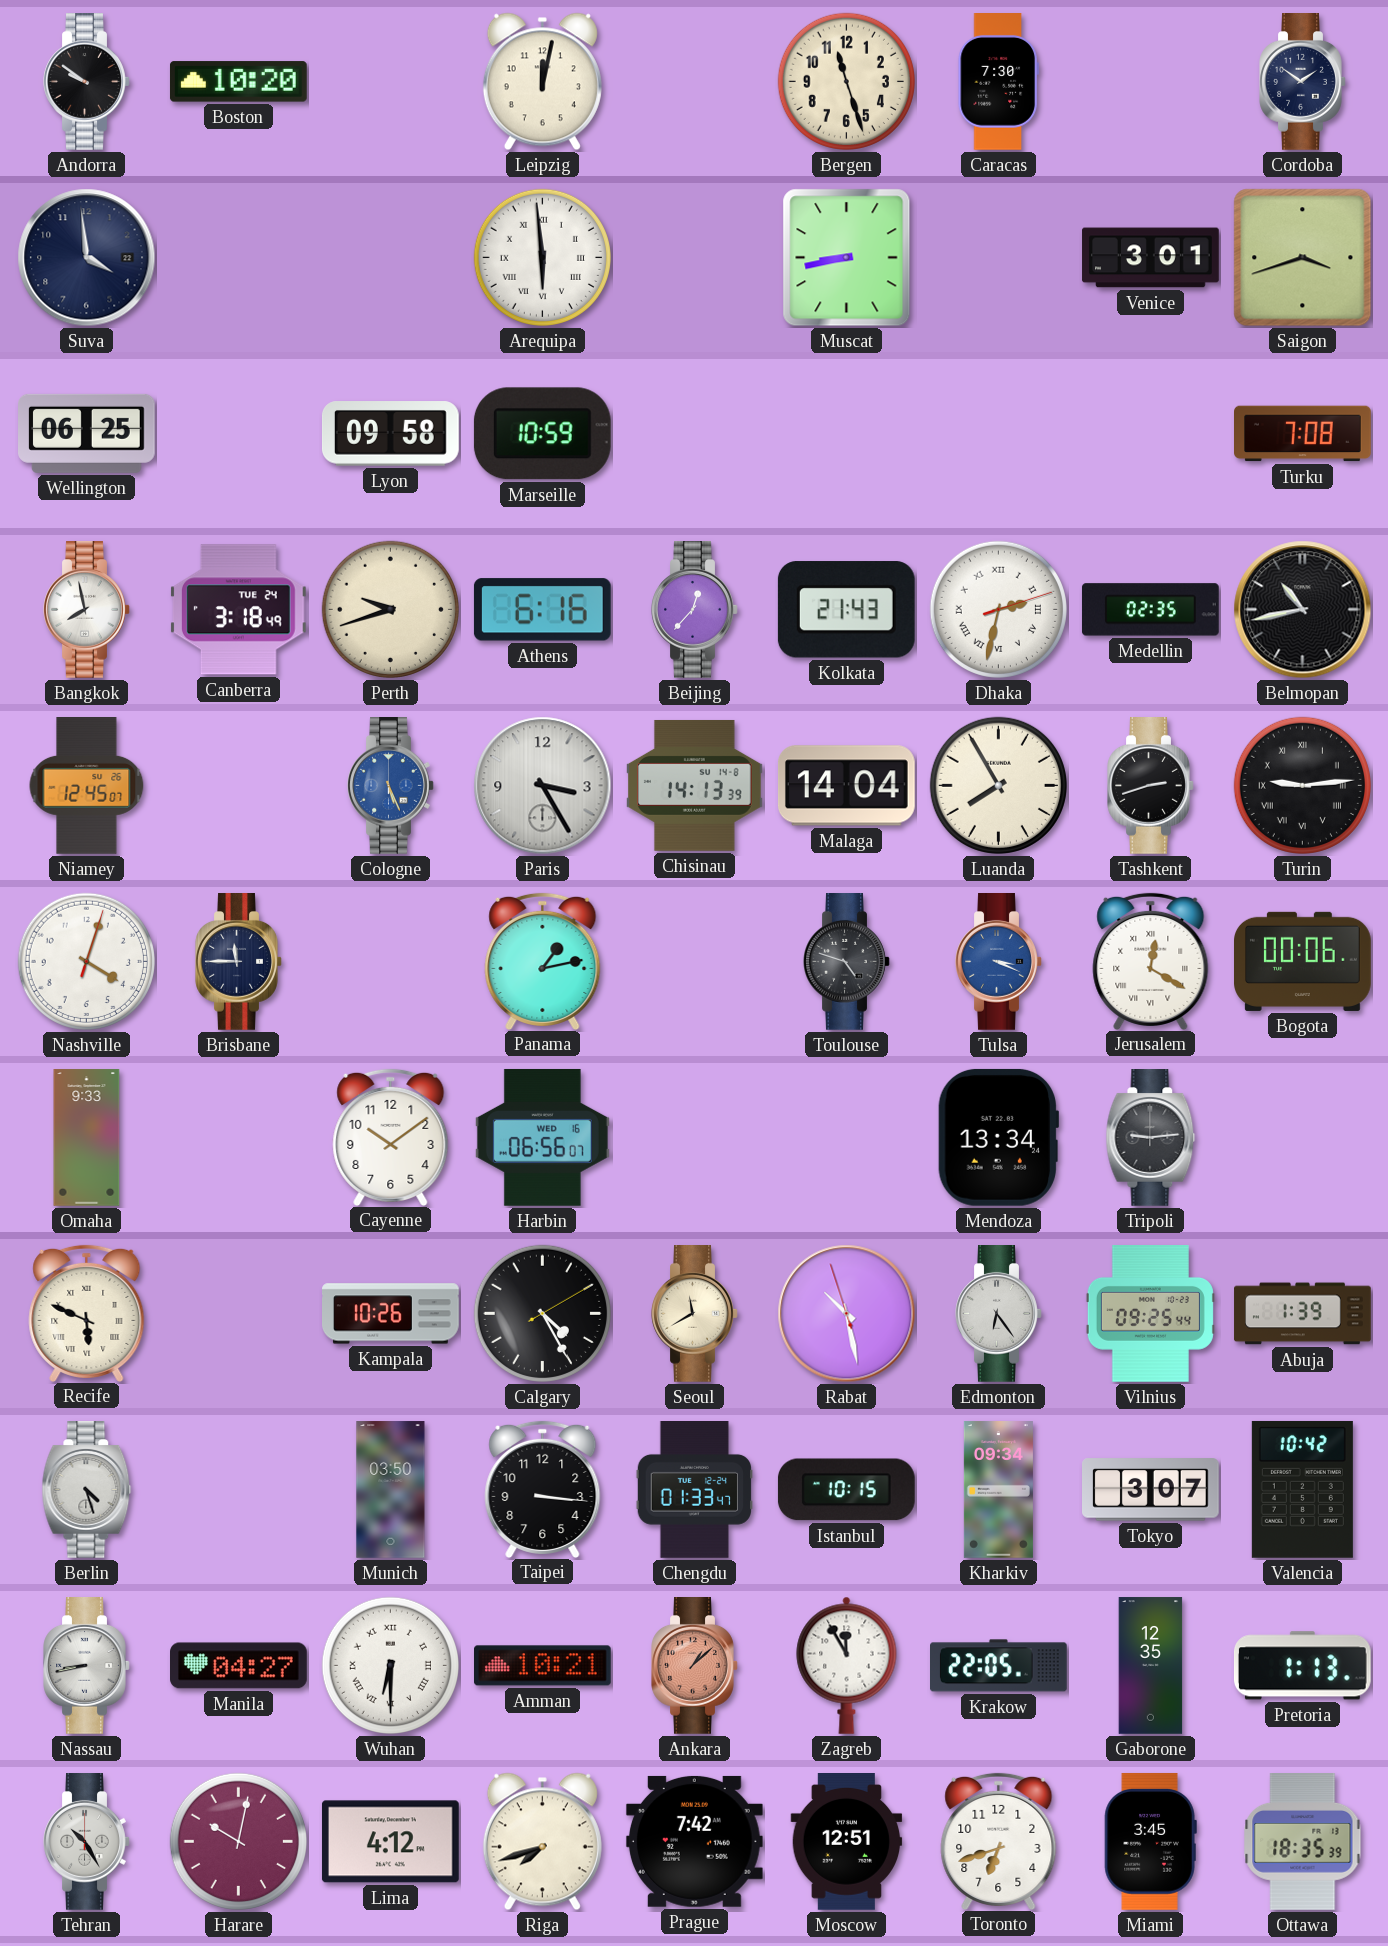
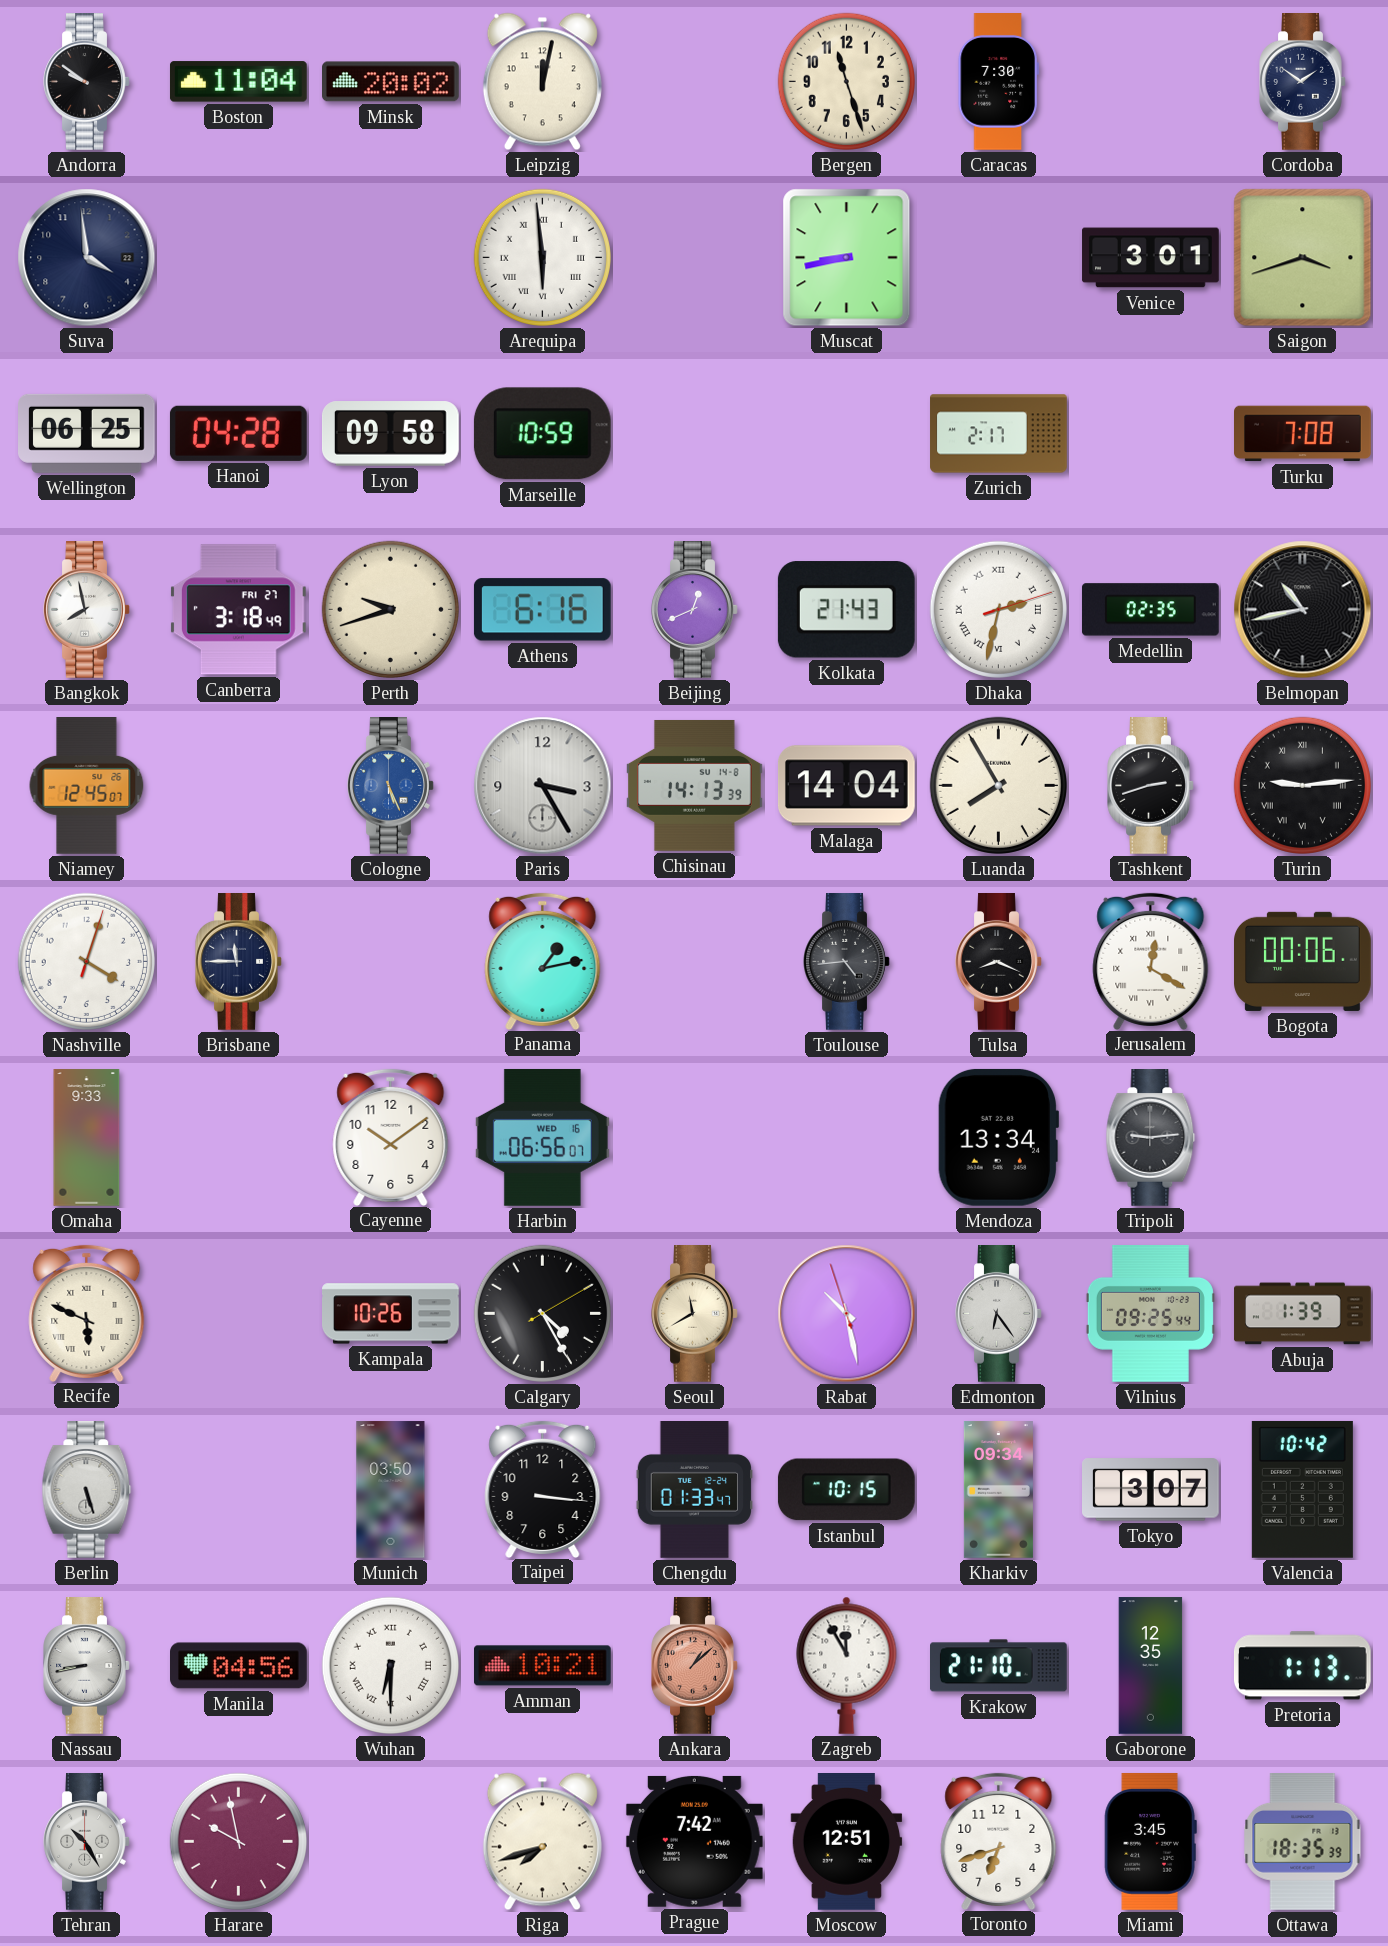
Boston: 10:20 -> 11:04 (238, 82)
Minsk: none -> 20:02 (391, 82)
Hanoi: none -> 04:28 (238, 433)
Zurich: none -> 2:17 (999, 434)
Canberra date: TUE 24 -> FRI 27 (238, 610)
Beijing: 12:37 -> 12:41 (695, 610)
Toulouse: 4:48 -> 4:44 (847, 962)
Tulsa: 3:19 -> 8:19 (999, 962)
Tulsa dial: blue -> black (999, 962)
Berlin: 4:27 -> 5:27 (87, 1490)
Manila: 04:27 -> 04:56 (239, 1666)
Krakow: 22:05 -> 21:10 (999, 1666)
Harare: 10:02 -> 9:58 (238, 1841)
Lima: 4:12 -> none (390, 1842)
